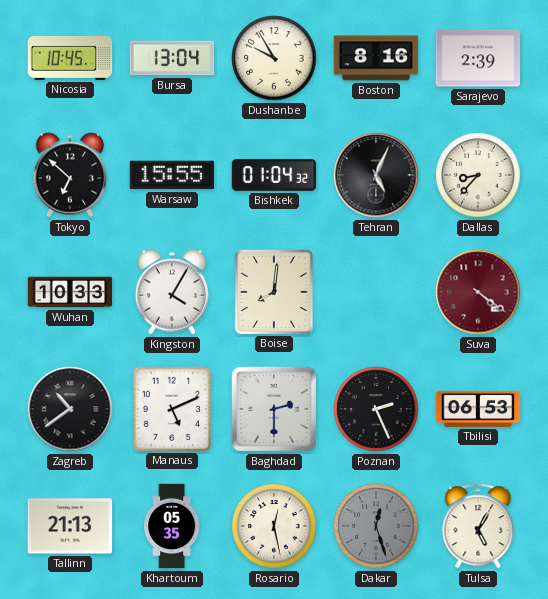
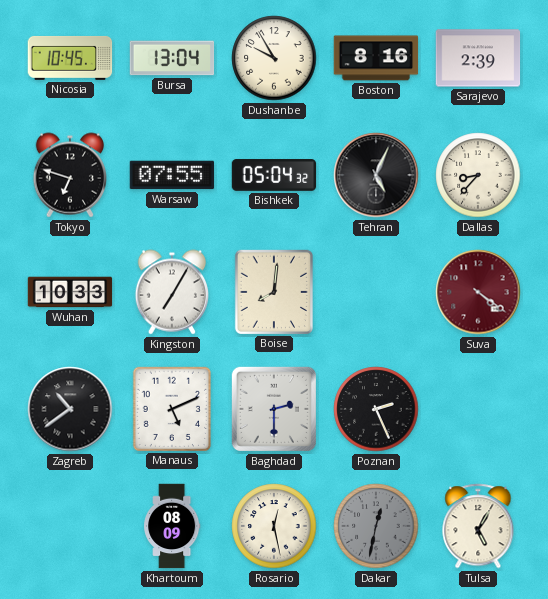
Tokyo: 6:52 -> 6:48 (70, 175)
Warsaw: 15:55 -> 07:55 (172, 175)
Bishkek: 01:04 -> 05:04 (274, 175)
Kingston: 4:05 -> 7:05 (172, 292)
Tbilisi: 06:53 -> none (478, 409)
Tallinn: 21:13 -> none (70, 526)
Khartoum: 05:35 -> 08:09 (173, 526)
Dakar: 12:27 -> 12:32 (376, 526)
